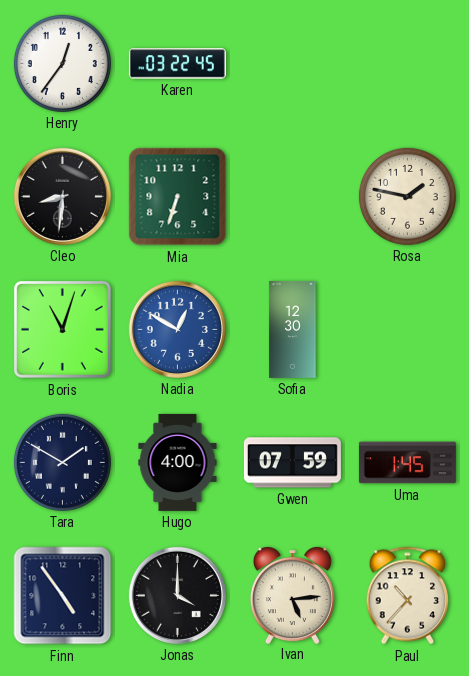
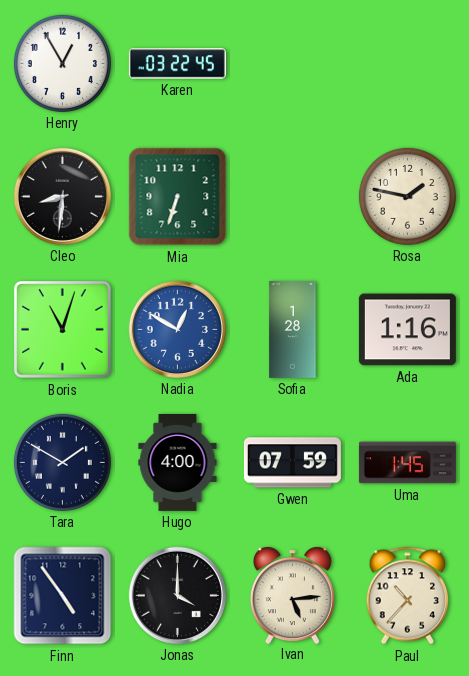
Henry: 12:36 -> 12:55 (62, 63)
Sofia: 12:30 -> 1:28 (293, 329)
Ada: none -> 1:16 (407, 330)
